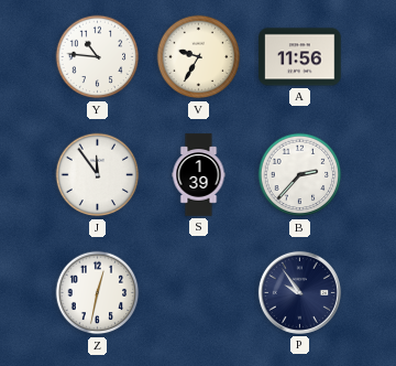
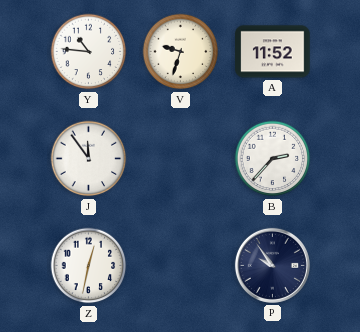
V: 9:35 -> 9:33 (181, 52)
A: 11:56 -> 11:52 (273, 52)
S: 1:39 -> none (199, 175)
